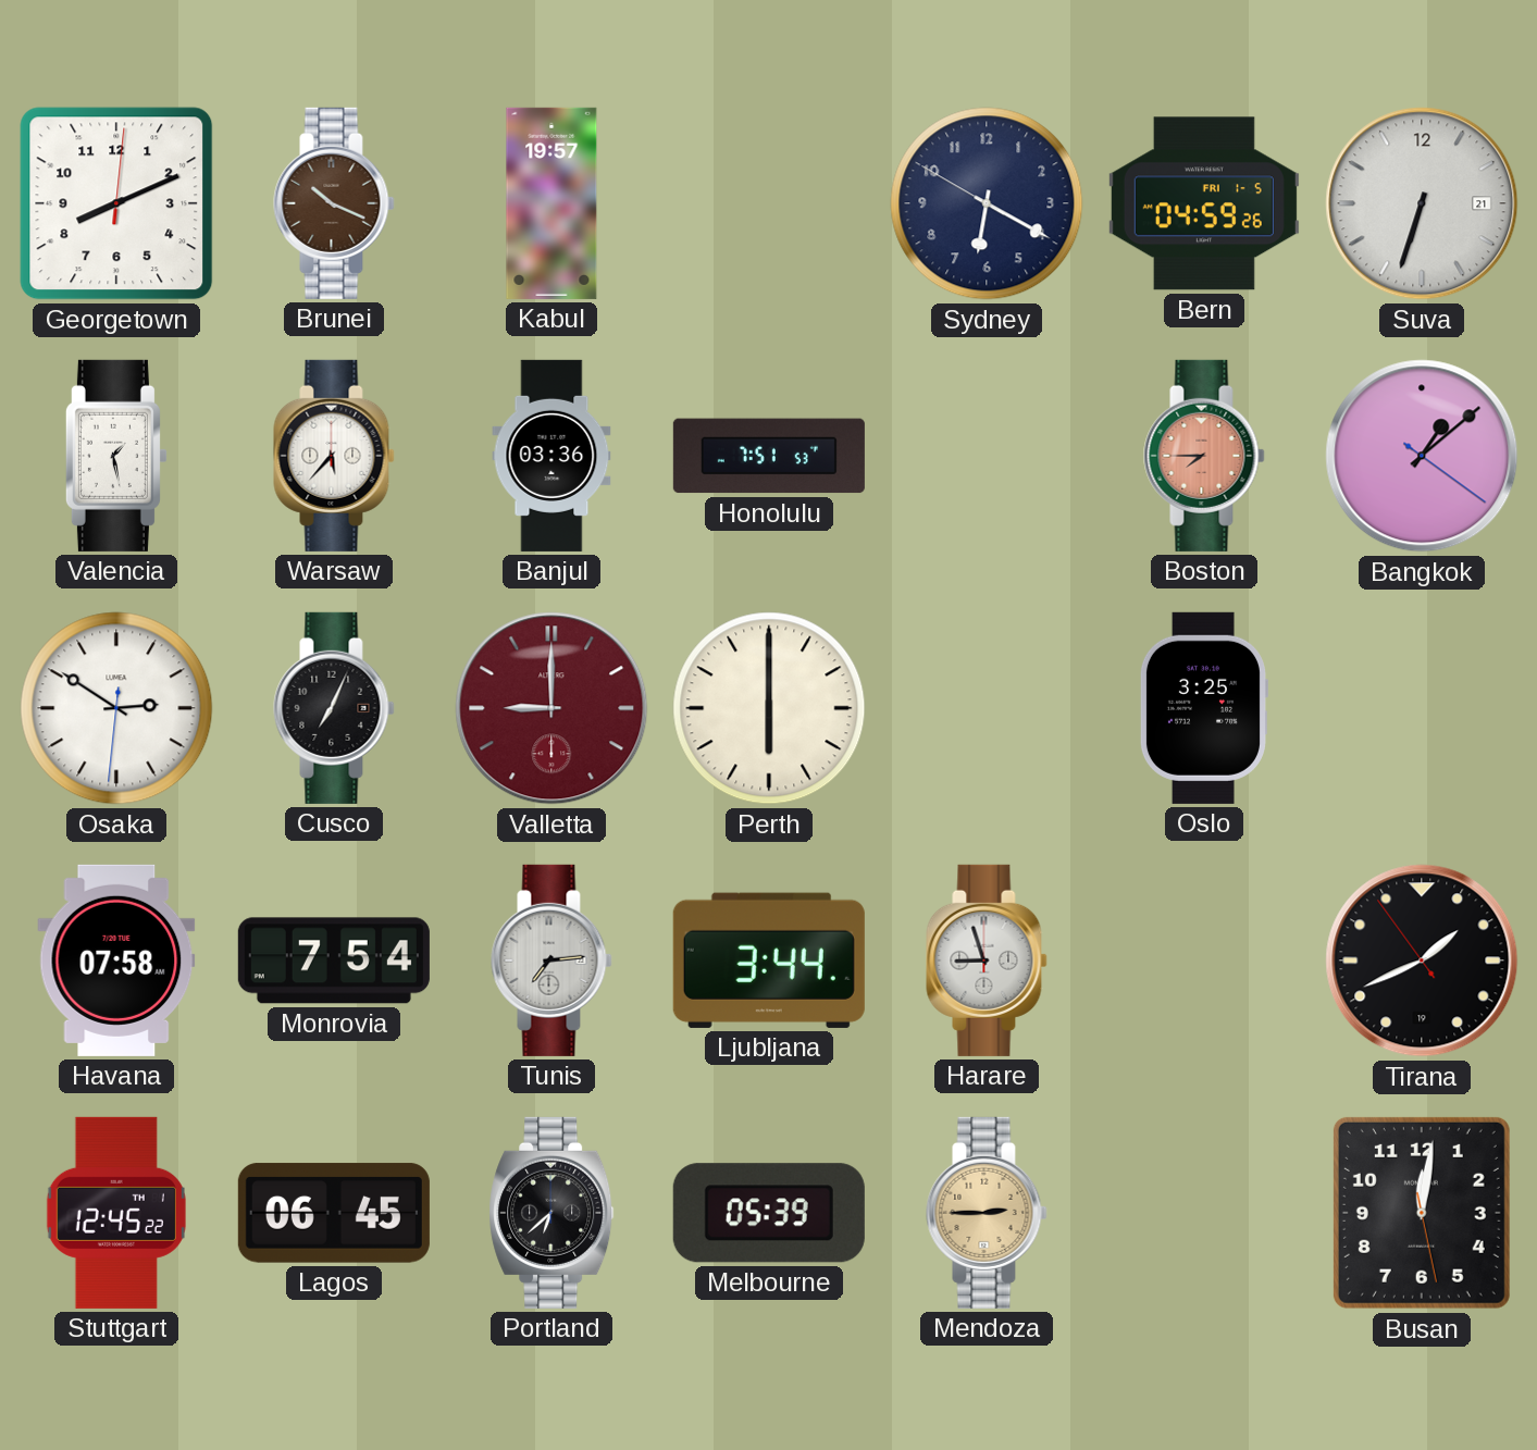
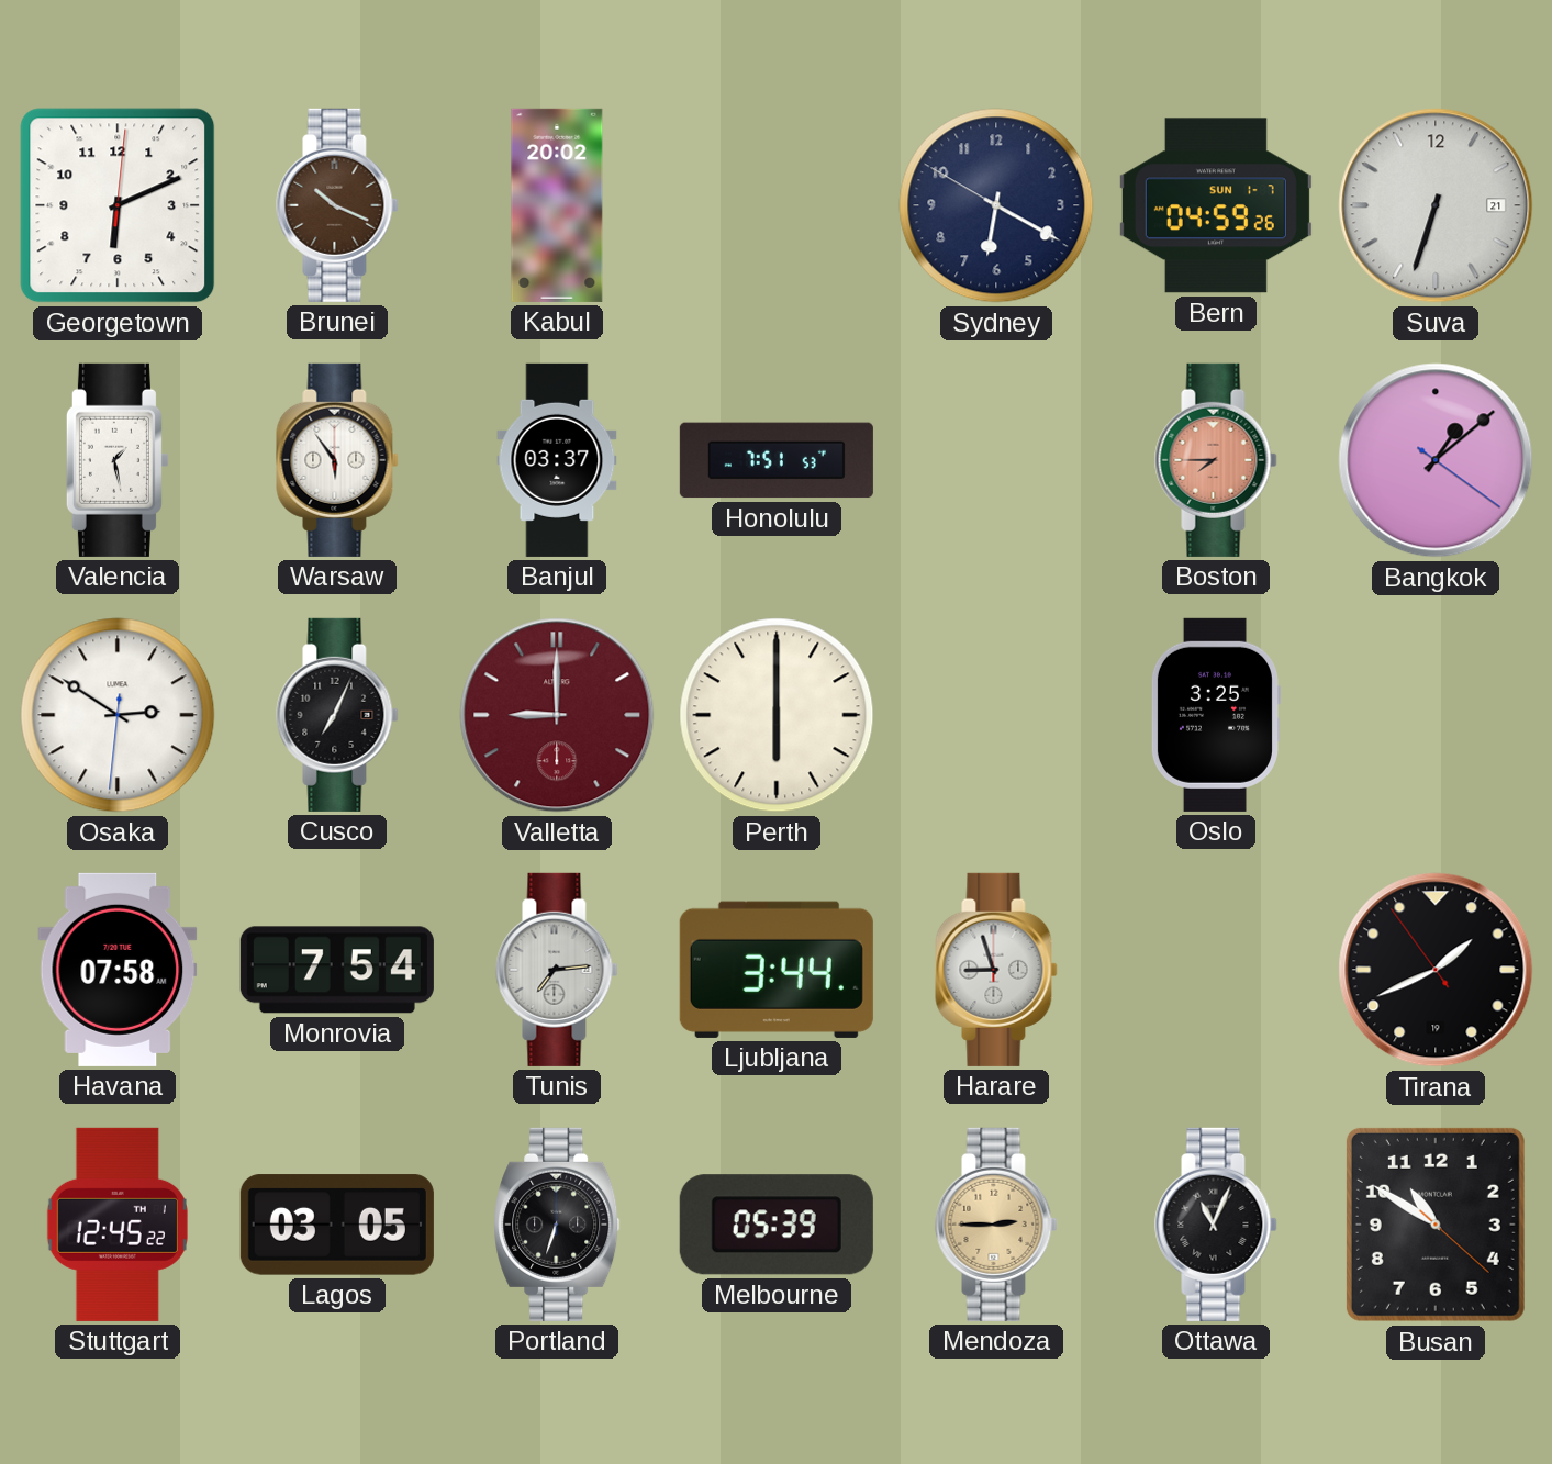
Georgetown: 8:11 -> 6:11 (118, 205)
Kabul: 19:57 -> 20:02 (557, 205)
Bern date: FRI 1-5 -> SUN 1-7 (1216, 205)
Warsaw: 5:37 -> 5:54 (337, 460)
Banjul: 03:36 -> 03:37 (557, 460)
Lagos: 06:45 -> 03:05 (337, 1225)
Portland: 6:38 -> 6:33 (557, 1225)
Ottawa: none -> 11:04 (1216, 1225)
Busan: 12:01 -> 10:50 (1436, 1225)
